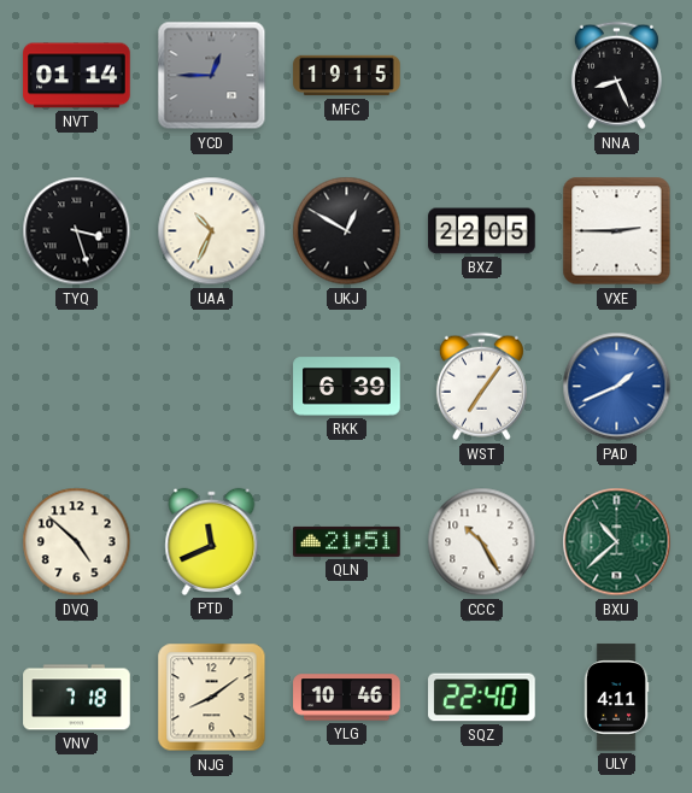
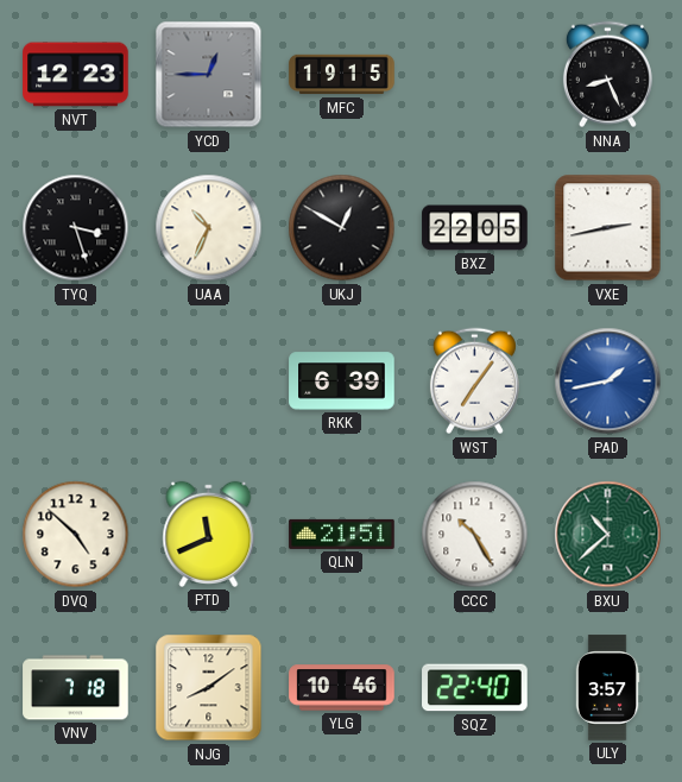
NVT: 01:14 -> 12:23 (76, 75)
VXE: 2:45 -> 2:43 (608, 228)
PAD: 1:41 -> 1:43 (608, 381)
ULY: 4:11 -> 3:57 (607, 688)
